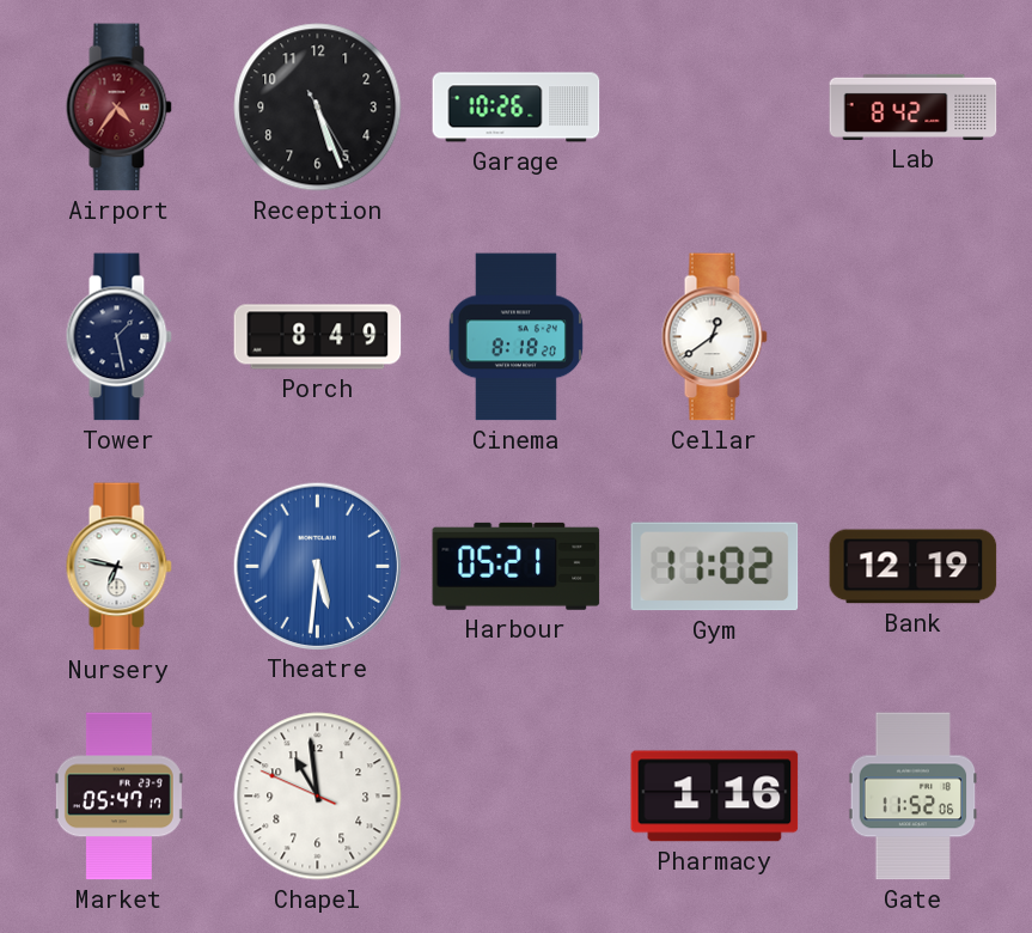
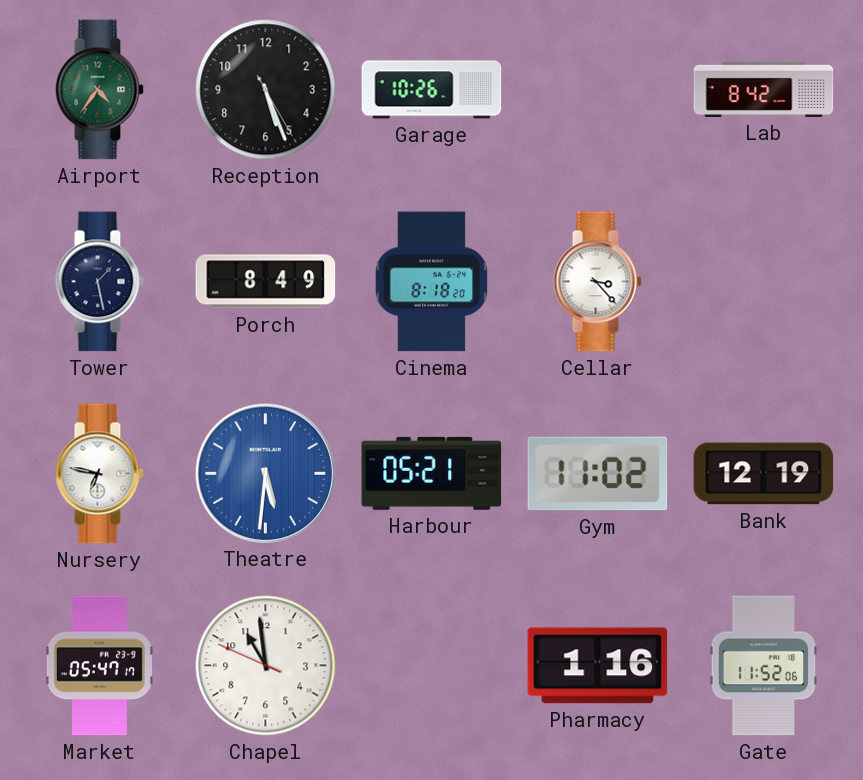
Airport dial: burgundy -> green (99, 90)
Cellar: 12:39 -> 3:23 (597, 282)
